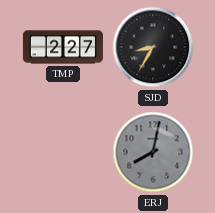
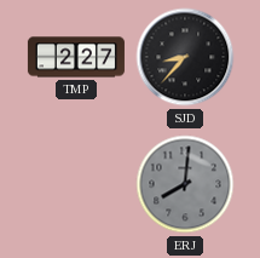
SJD: 8:35 -> 8:37 (185, 57)
ERJ: 8:02 -> 8:01 (185, 184)
